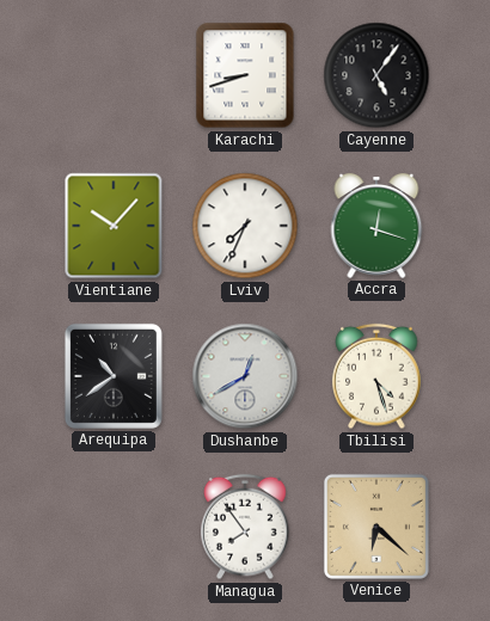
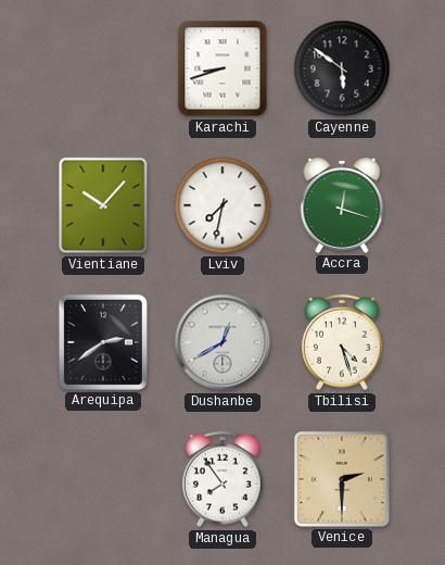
Cayenne: 5:06 -> 5:51 (342, 68)
Lviv: 7:34 -> 7:32 (223, 205)
Arequipa: 10:39 -> 2:39 (103, 342)
Venice: 6:22 -> 2:30 (342, 479)
